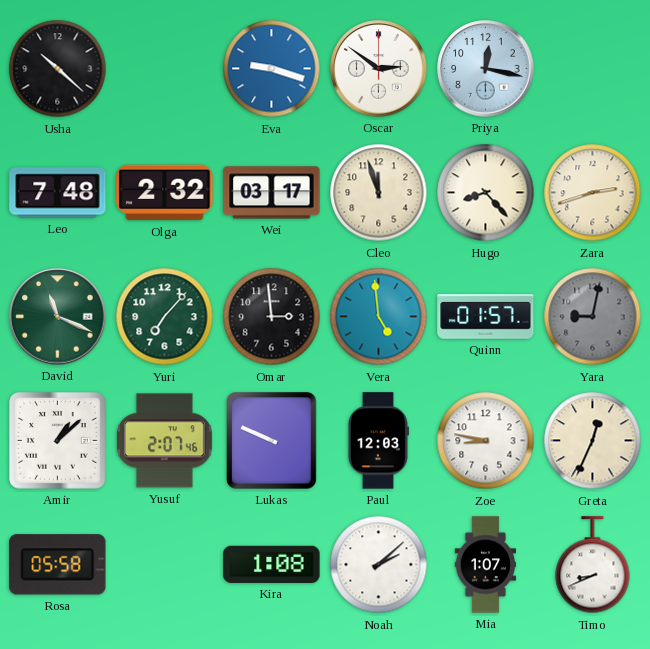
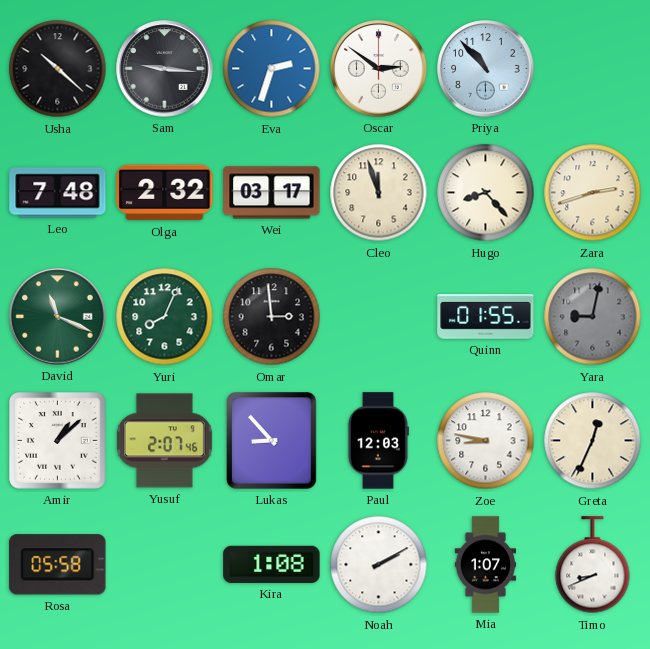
Sam: none -> 9:16 (165, 69)
Eva: 9:18 -> 2:33 (272, 69)
Priya: 12:17 -> 10:53 (486, 69)
Yuri: 7:07 -> 8:04 (165, 317)
Vera: 4:59 -> none (379, 317)
Quinn: 01:57 -> 01:55 (486, 317)
Lukas: 9:49 -> 8:53 (272, 441)
Noah: 2:08 -> 2:10 (379, 565)
